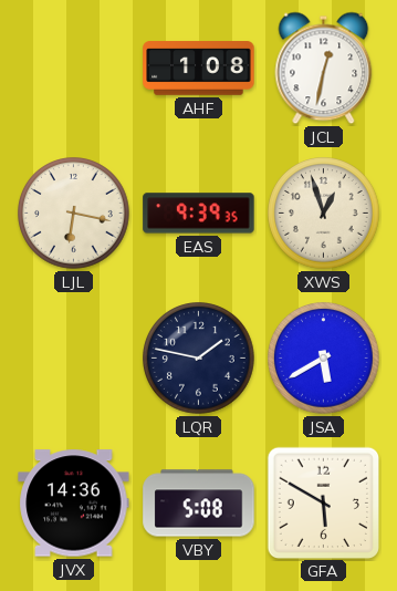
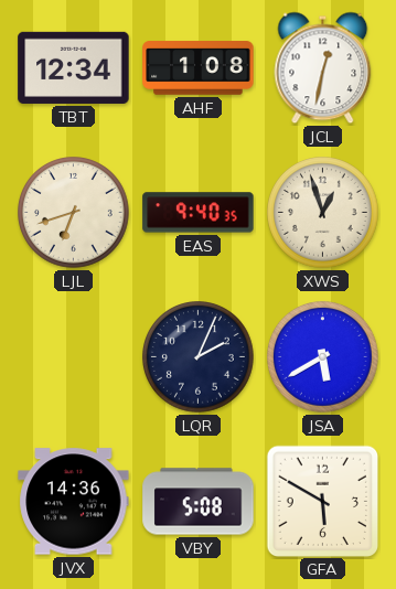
TBT: none -> 12:34 (74, 67)
LJL: 6:17 -> 6:42 (74, 213)
EAS: 9:39 -> 9:40 (199, 213)
LQR: 1:47 -> 2:04 (199, 357)
